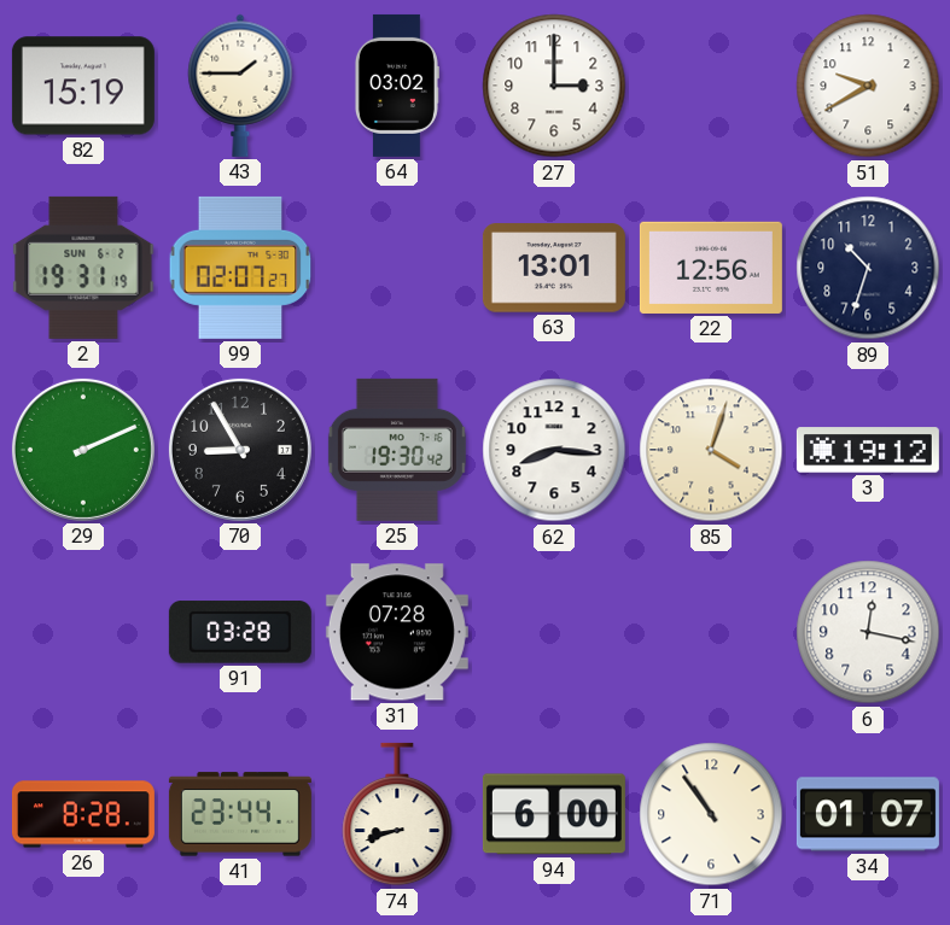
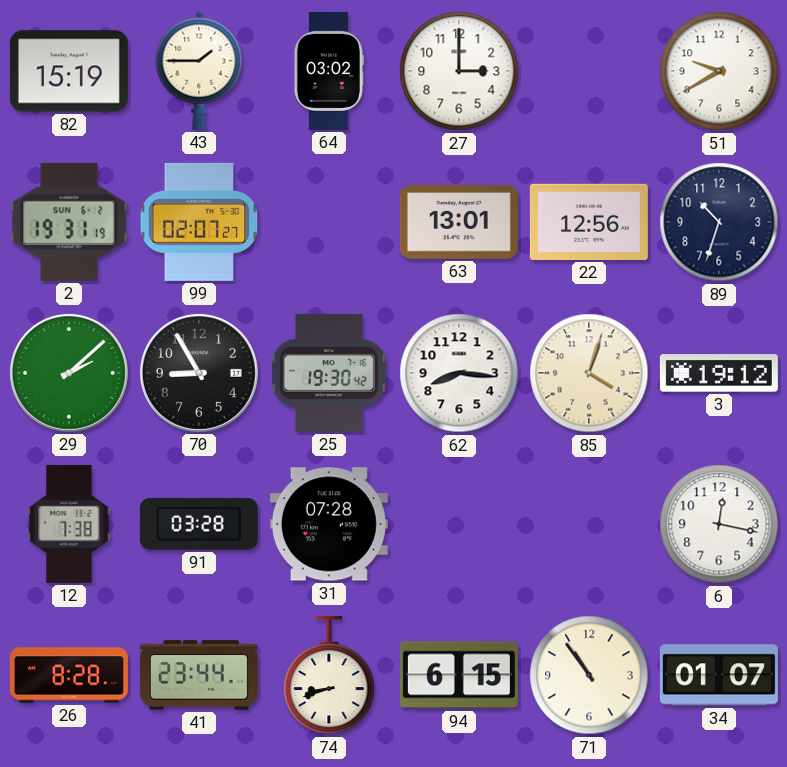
29: 2:11 -> 2:08 (69, 373)
12: none -> 7:38 (69, 524)
94: 6:00 -> 6:15 (459, 675)
